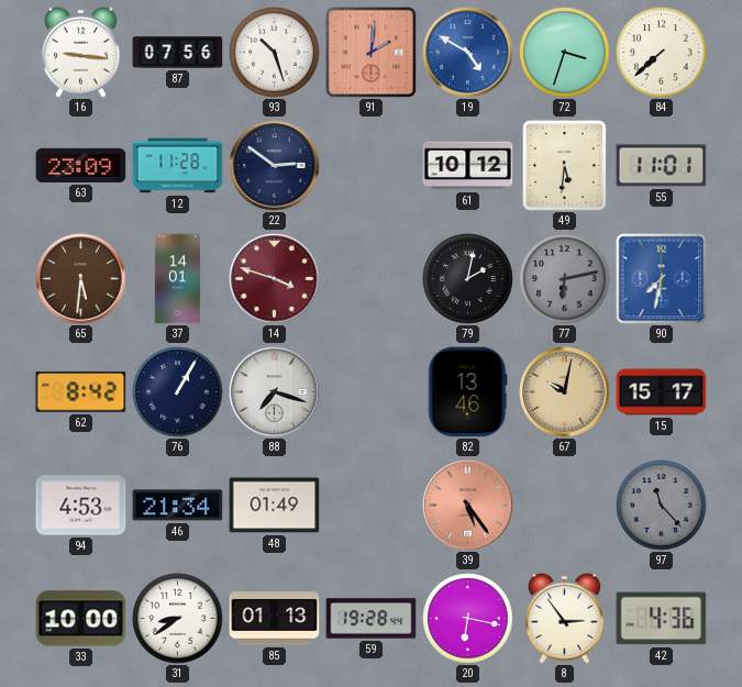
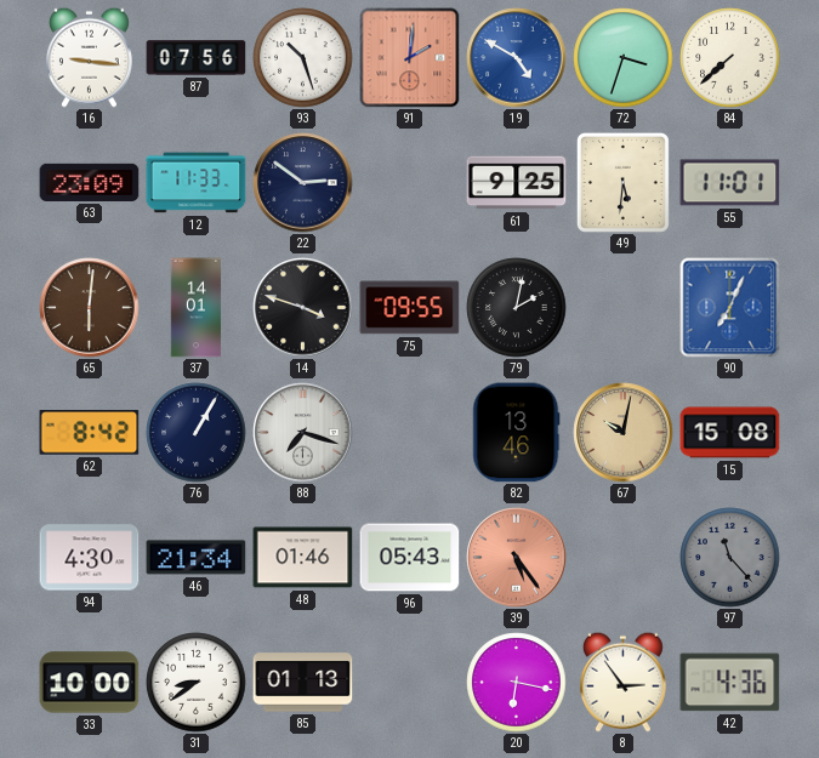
12: 11:28 -> 11:33 (197, 183)
61: 10:12 -> 9:25 (517, 183)
65: 5:31 -> 6:01 (90, 308)
14 dial: burgundy -> black (303, 308)
75: none -> 09:55 (410, 308)
77: 6:13 -> none (565, 279)
90: 7:32 -> 7:04 (730, 308)
15: 15:17 -> 15:08 (730, 433)
94: 4:53 -> 4:30 (90, 558)
48: 01:49 -> 01:46 (303, 558)
96: none -> 05:43 (410, 558)
59: 19:28 -> none (372, 619)
